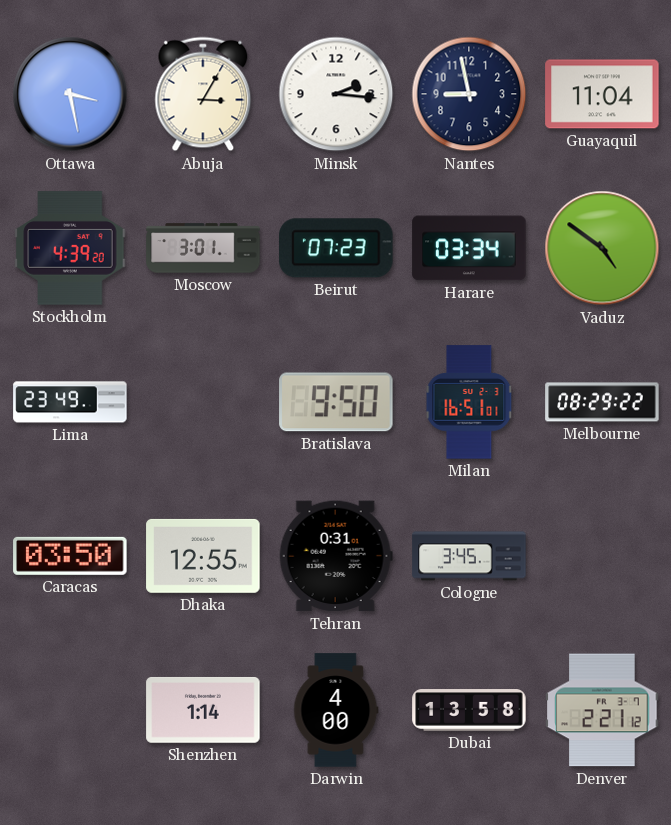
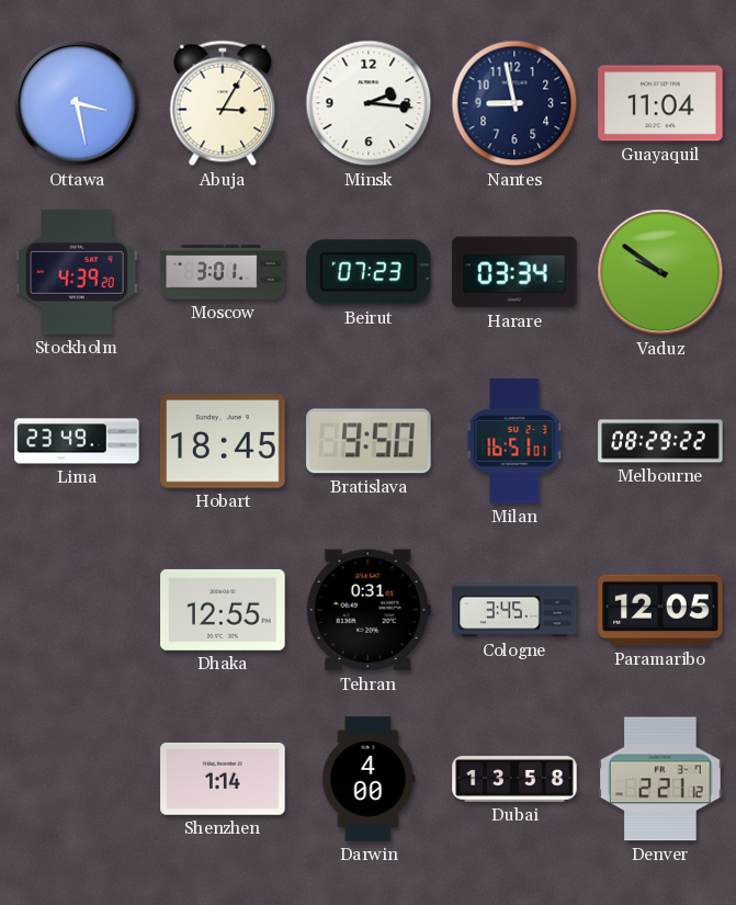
Vaduz: 4:51 -> 9:51 (660, 272)
Hobart: none -> 18:45 (223, 441)
Caracas: 03:50 -> none (70, 556)
Paramaribo: none -> 12:05 (660, 610)
